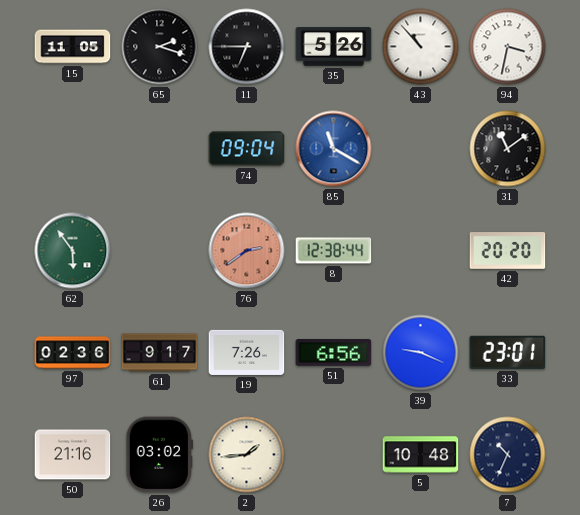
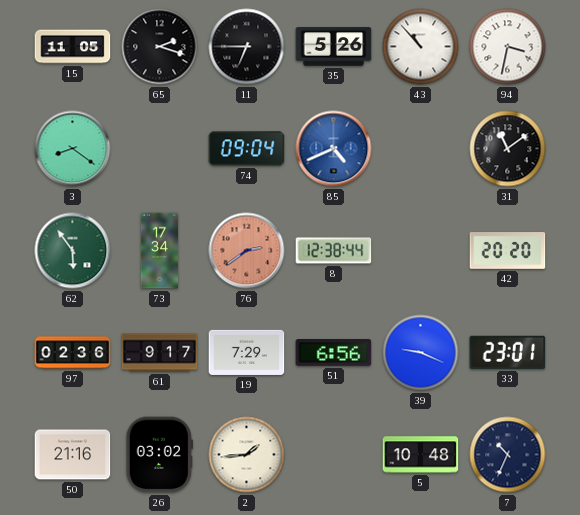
3: none -> 8:21 (73, 149)
85: 11:20 -> 4:41 (334, 149)
73: none -> 17:34 (160, 251)
19: 7:26 -> 7:29 (247, 352)
